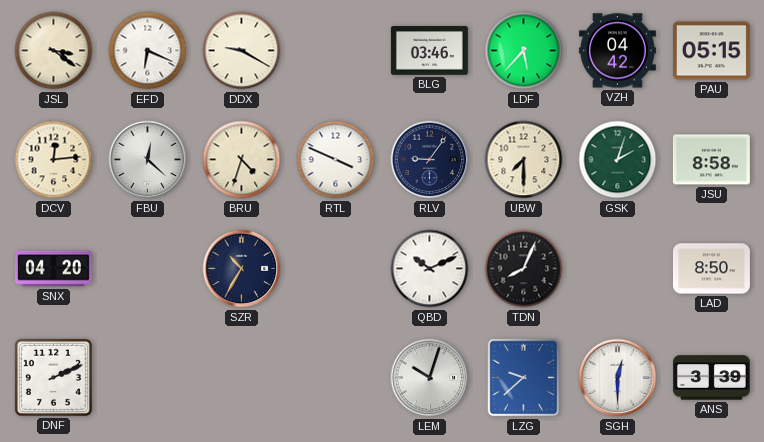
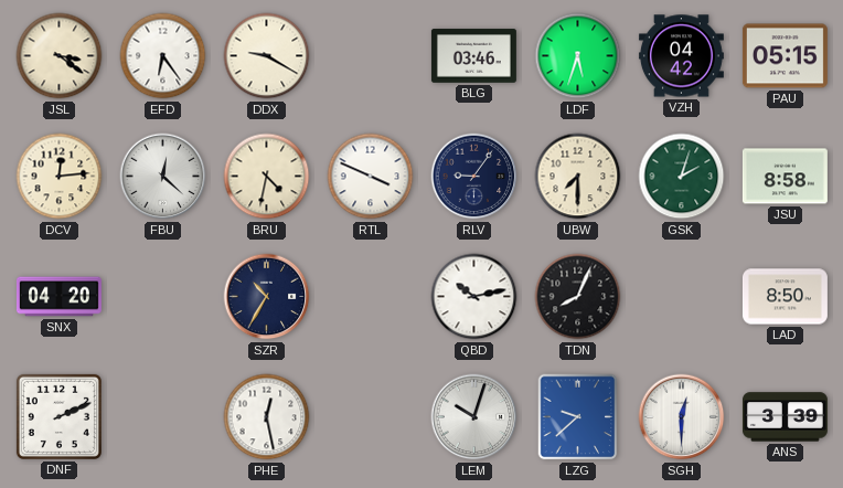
EFD: 6:19 -> 6:24 (163, 56)
LDF: 5:37 -> 5:33 (578, 56)
BRU: 4:33 -> 4:32 (267, 177)
QBD: 10:11 -> 10:13 (474, 297)
PHE: none -> 12:28 (267, 417)
